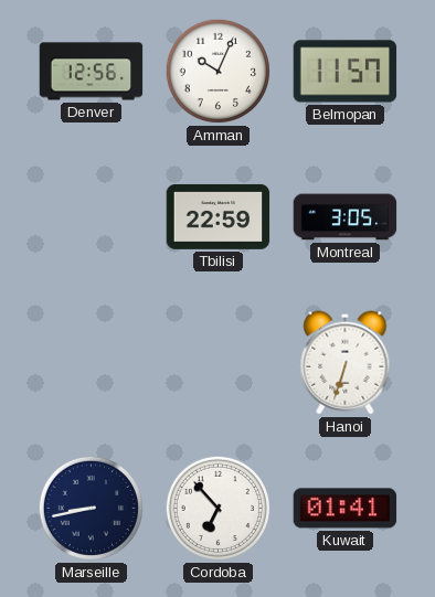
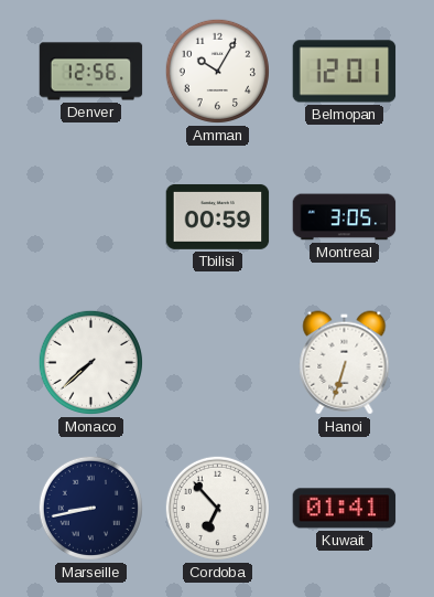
Amman: 10:04 -> 10:05 (217, 71)
Belmopan: 11:57 -> 12:01 (345, 72)
Tbilisi: 22:59 -> 00:59 (218, 216)
Monaco: none -> 7:38 (90, 362)
